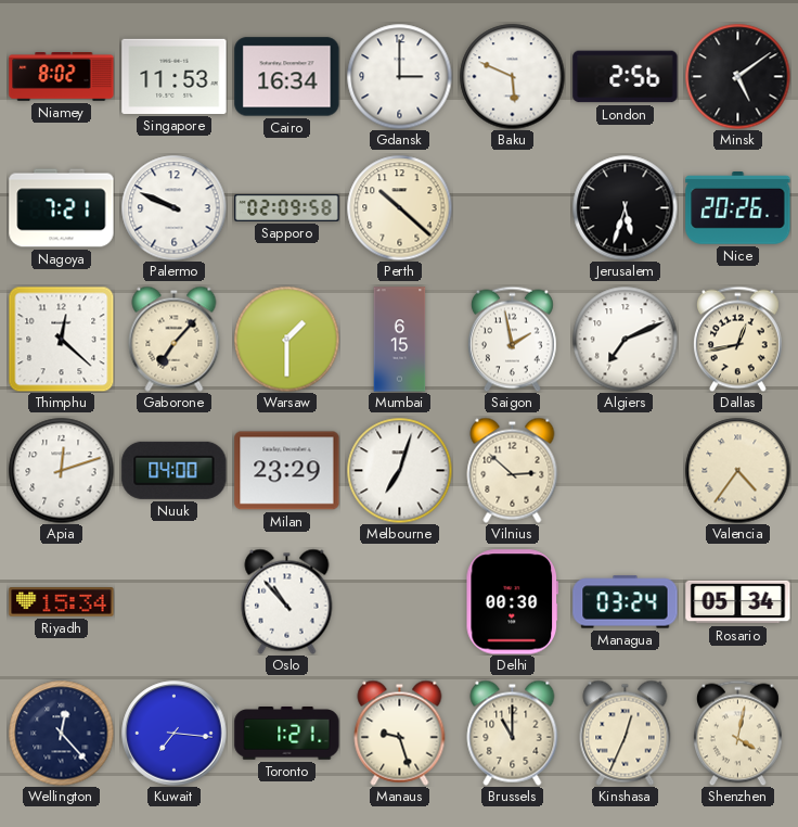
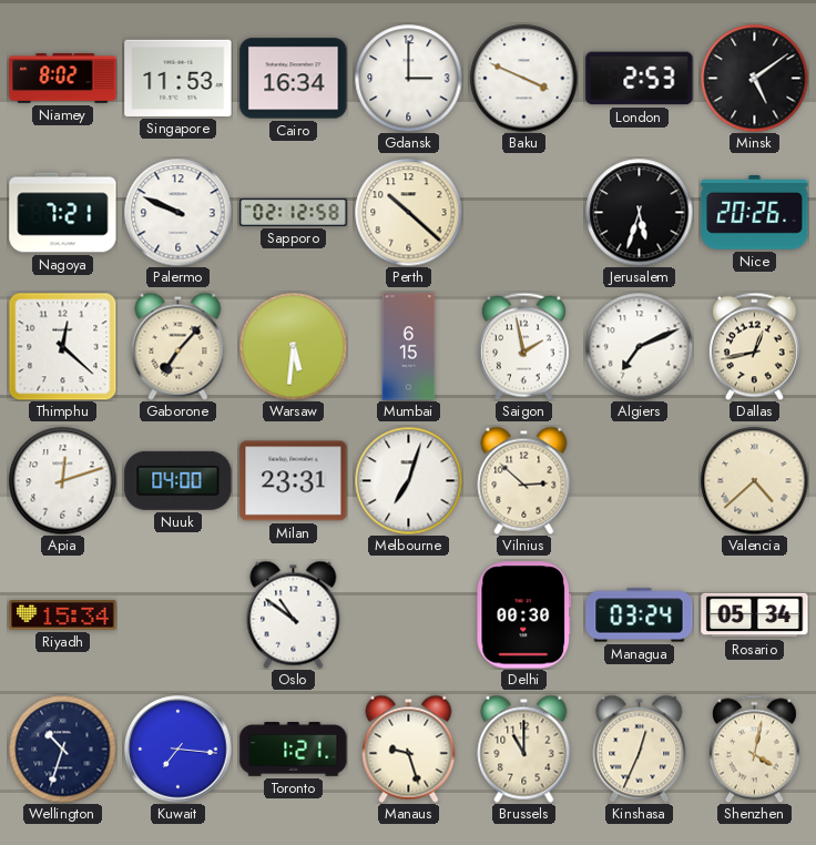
Baku: 5:49 -> 3:49 (523, 78)
London: 2:56 -> 2:53 (640, 79)
Sapporo: 02:09 -> 02:12 (294, 212)
Warsaw: 1:30 -> 5:31 (293, 346)
Milan: 23:29 -> 23:31 (294, 481)
Valencia: 4:36 -> 4:38 (754, 480)
Oslo: 10:53 -> 10:51 (294, 614)
Wellington: 12:23 -> 10:33 (62, 749)
